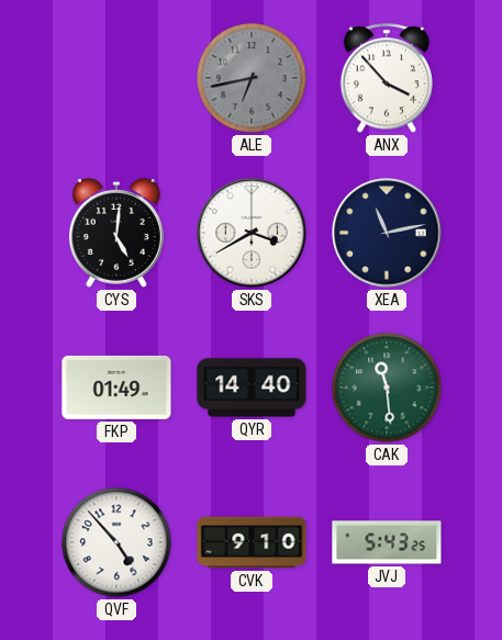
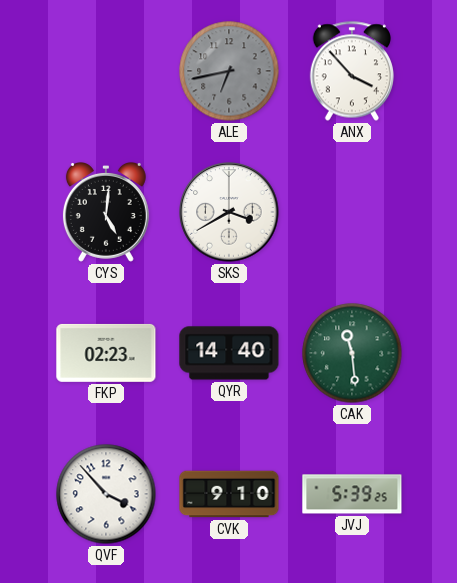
XEA: 11:13 -> none (387, 233)
FKP: 01:49 -> 02:23 (106, 353)
QVF: 4:53 -> 3:53 (106, 494)
JVJ: 5:43 -> 5:39 (352, 494)
